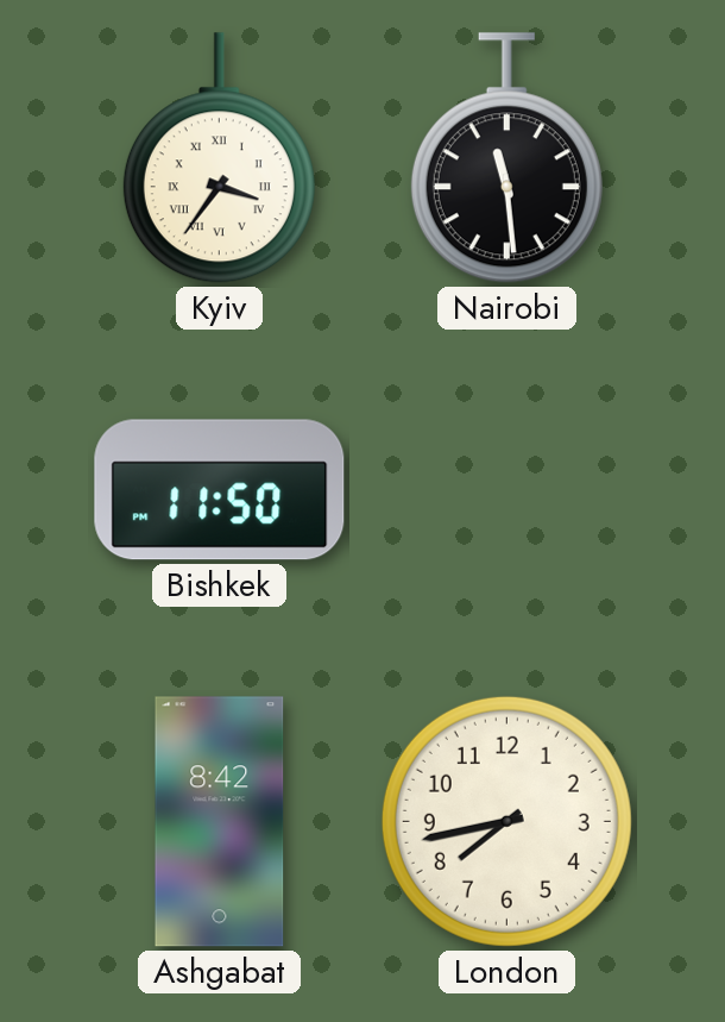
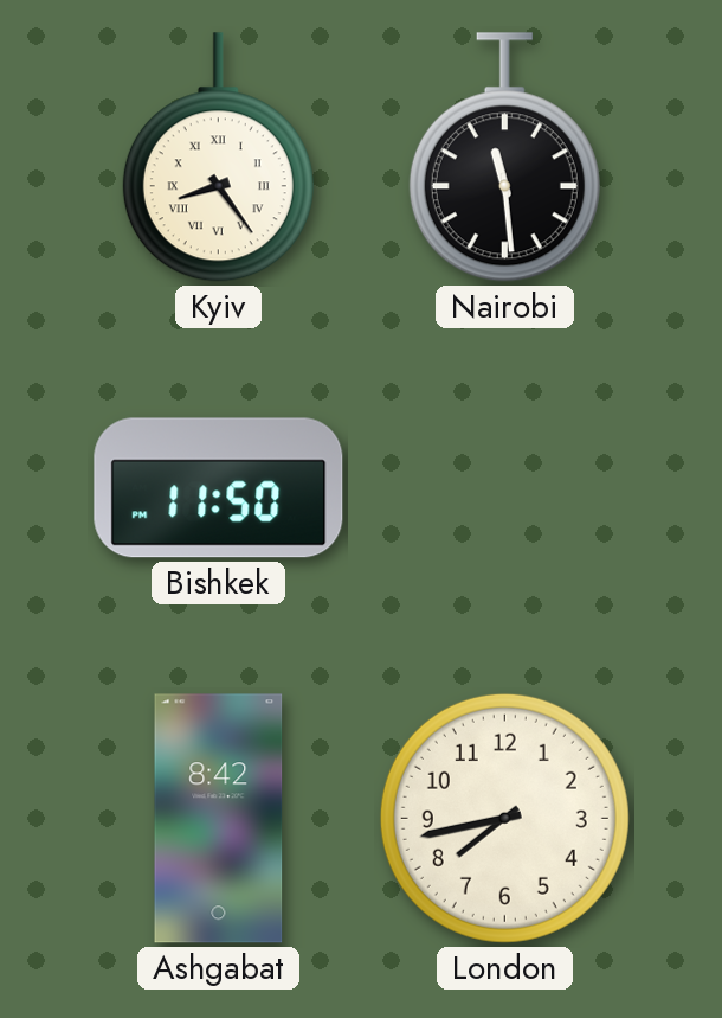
Kyiv: 3:36 -> 8:24 (218, 158)
